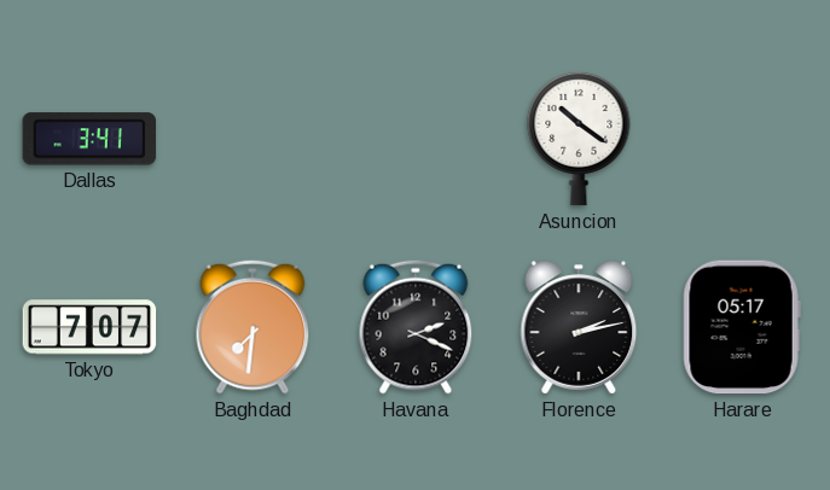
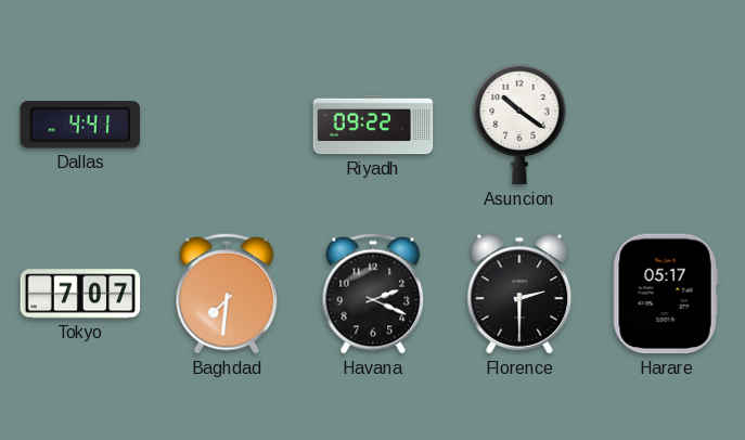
Dallas: 3:41 -> 4:41 (80, 125)
Riyadh: none -> 09:22 (373, 125)
Florence: 2:13 -> 2:30 (519, 294)
